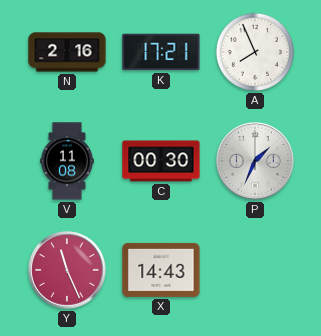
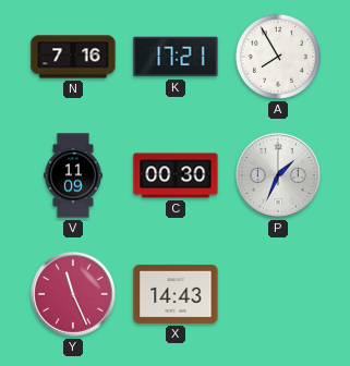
N: 2:16 -> 7:16 (73, 57)
A: 7:56 -> 7:55 (278, 57)
V: 11:08 -> 11:09 (73, 175)
